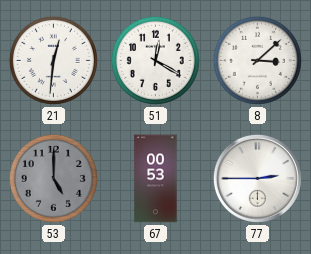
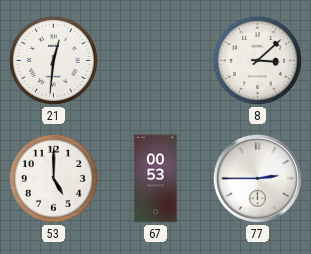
51: 12:20 -> none (155, 60)
53 dial: grey -> white (53, 178)
